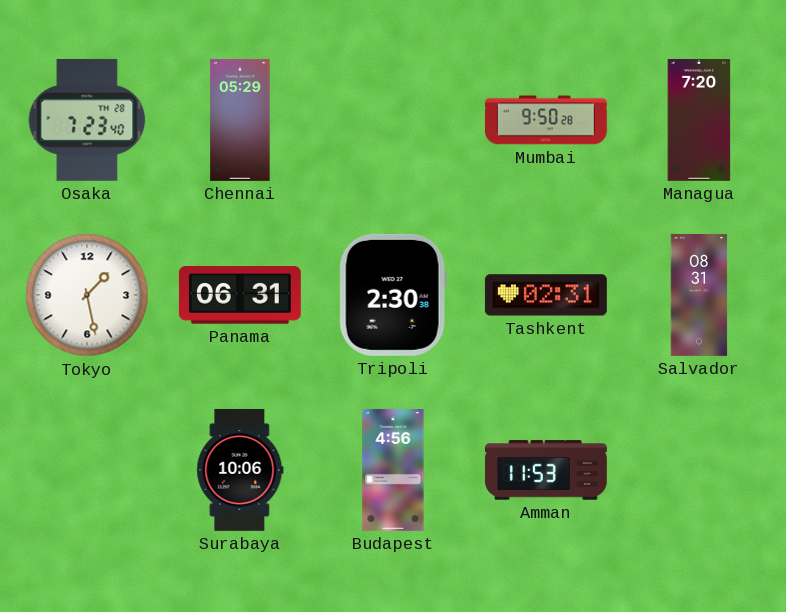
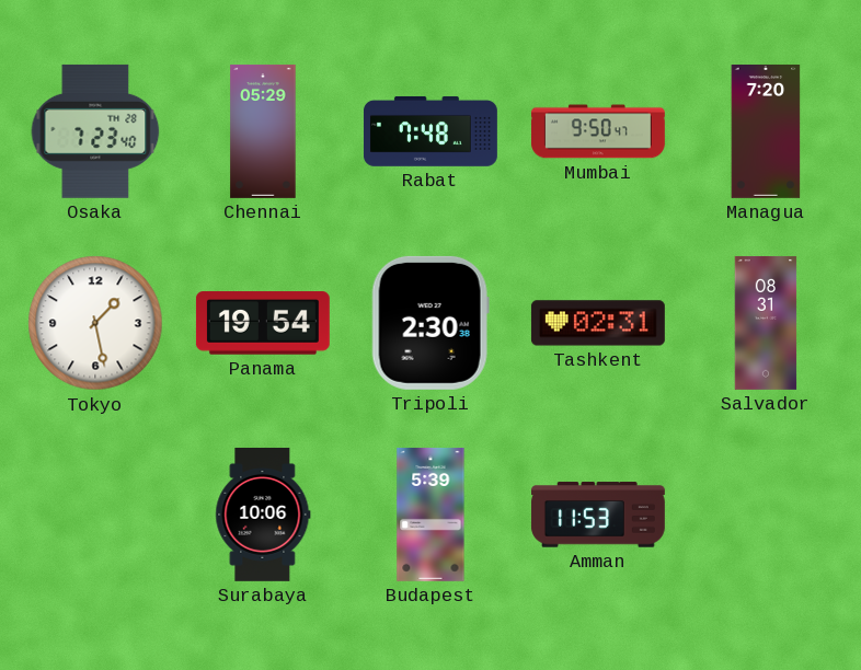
Rabat: none -> 7:48 (431, 131)
Mumbai: 9:50:28 -> 9:50:47 (598, 131)
Panama: 06:31 -> 19:54 (263, 323)
Budapest: 4:56 -> 5:39 (431, 515)
